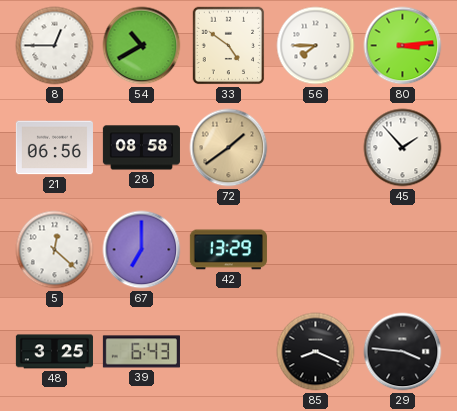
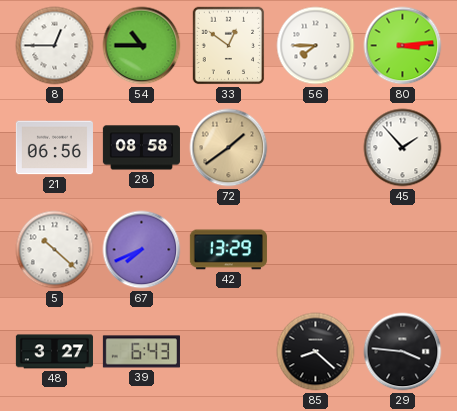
54: 10:40 -> 10:45 (142, 46)
33: 4:51 -> 12:51 (229, 46)
5: 12:22 -> 10:22 (55, 250)
67: 7:00 -> 7:41 (142, 250)
48: 3:25 -> 3:27 (54, 352)
85: 8:19 -> 8:22 (316, 352)
